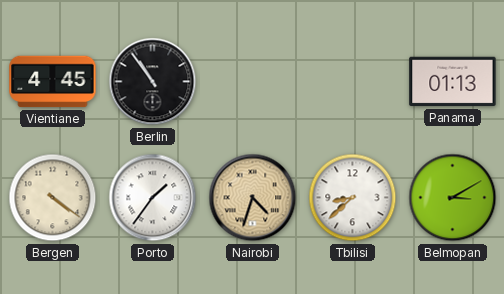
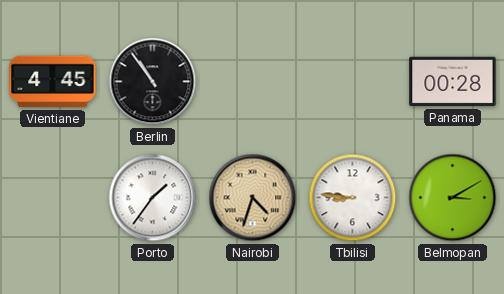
Panama: 01:13 -> 00:28 (453, 82)
Bergen: 4:21 -> none (53, 198)
Tbilisi: 8:38 -> 8:46 (353, 198)
